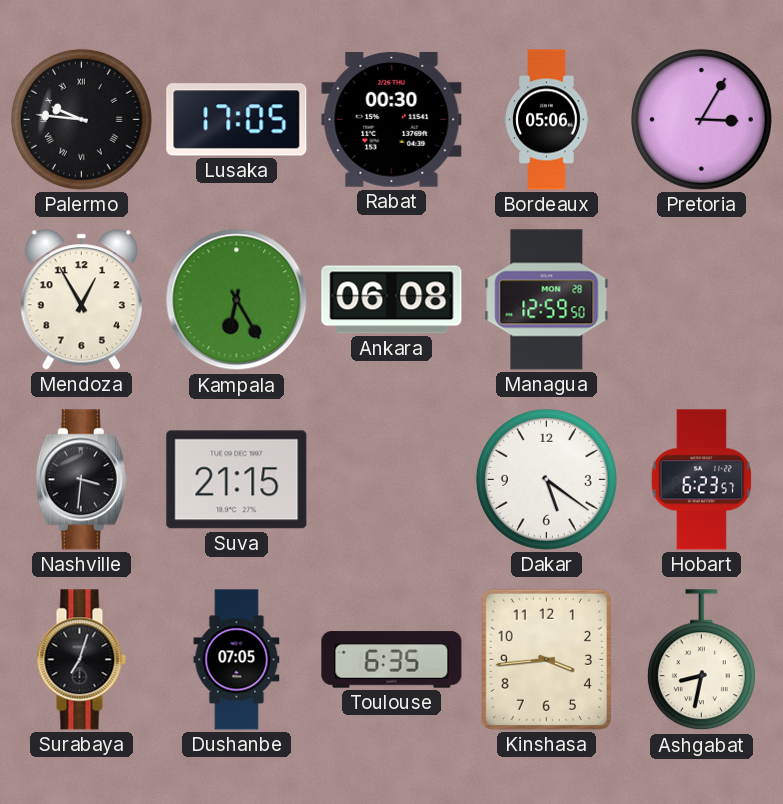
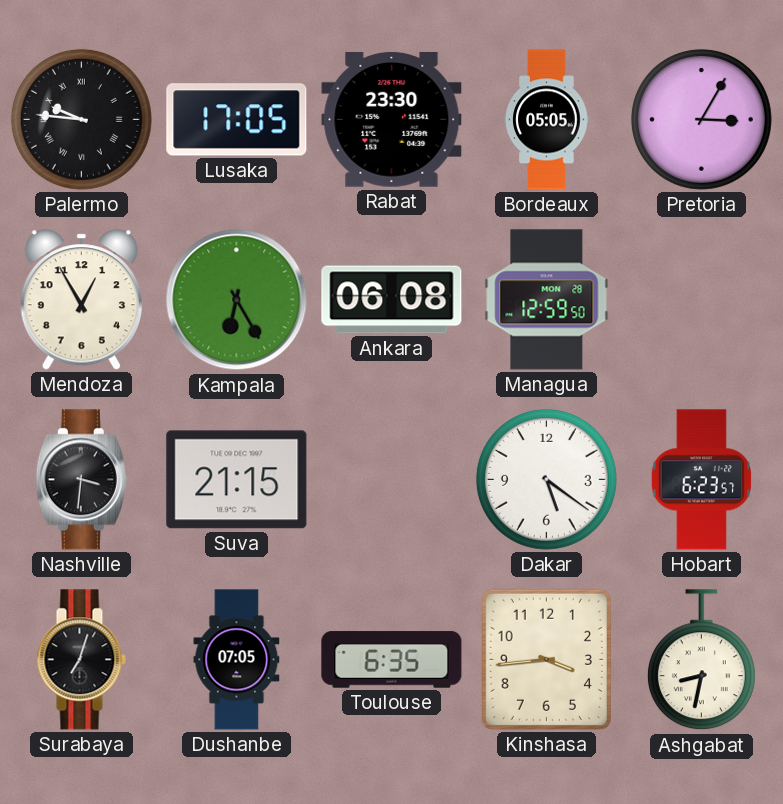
Rabat: 00:30 -> 23:30 (392, 119)
Bordeaux: 05:06 -> 05:05 (547, 120)
